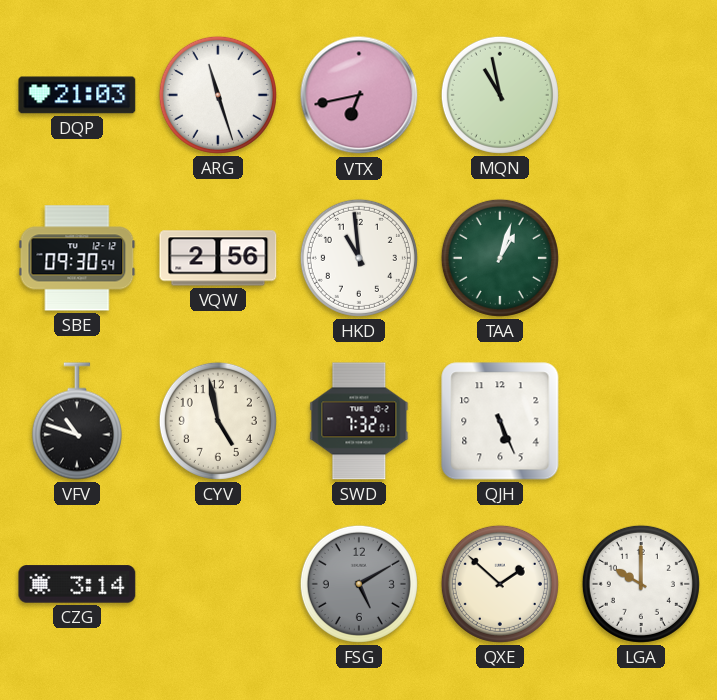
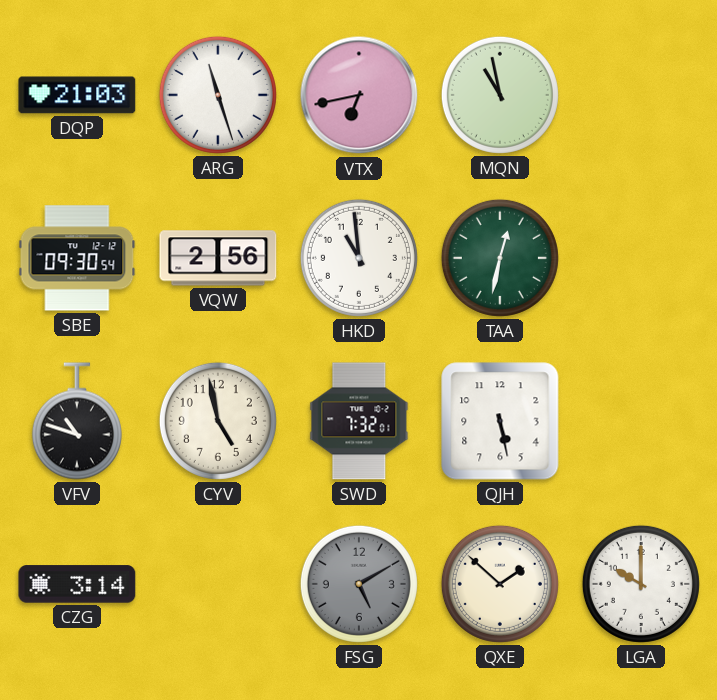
TAA: 1:03 -> 12:32 (500, 258)
QJH: 5:26 -> 5:28 (500, 421)
